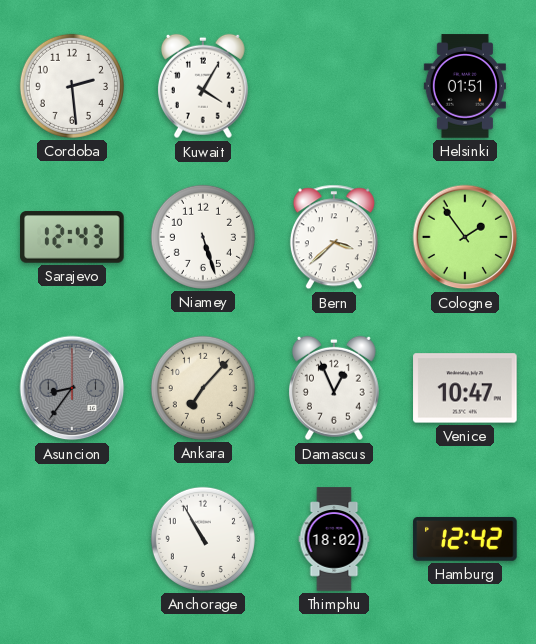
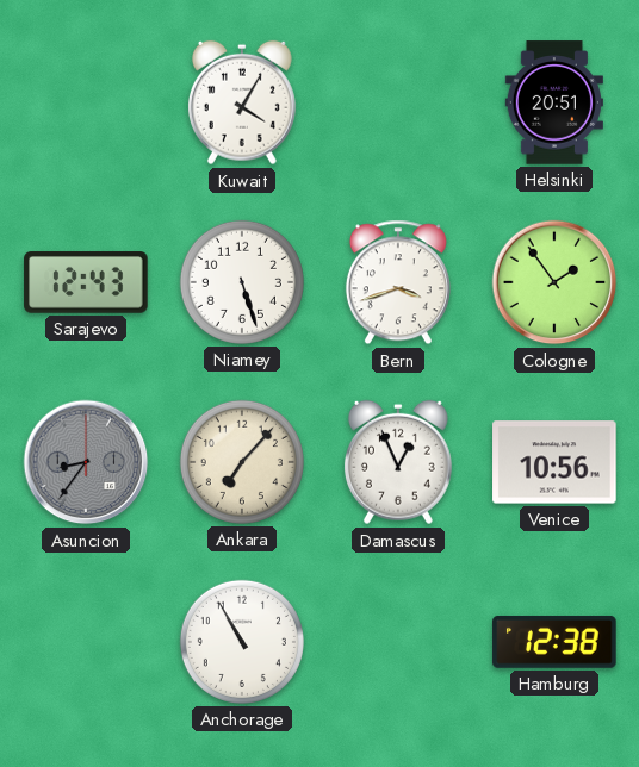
Cordoba: 2:29 -> none (72, 86)
Helsinki: 01:51 -> 20:51 (554, 102)
Bern: 3:38 -> 3:42 (398, 282)
Venice: 10:47 -> 10:56 (554, 462)
Thimphu: 18:02 -> none (334, 539)
Hamburg: 12:42 -> 12:38 (554, 642)
